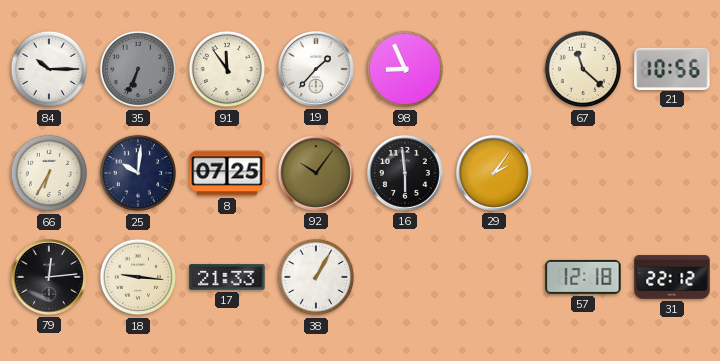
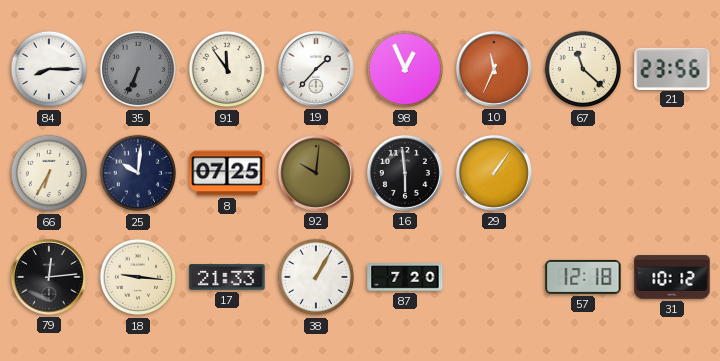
84: 10:15 -> 8:15 (49, 69)
98: 8:56 -> 12:56 (405, 69)
10: none -> 11:34 (494, 69)
21: 10:56 -> 23:56 (672, 68)
92: 10:06 -> 10:01 (316, 173)
29: 2:06 -> 1:06 (494, 173)
87: none -> 7:20 (405, 277)
31: 22:12 -> 10:12 (672, 277)
